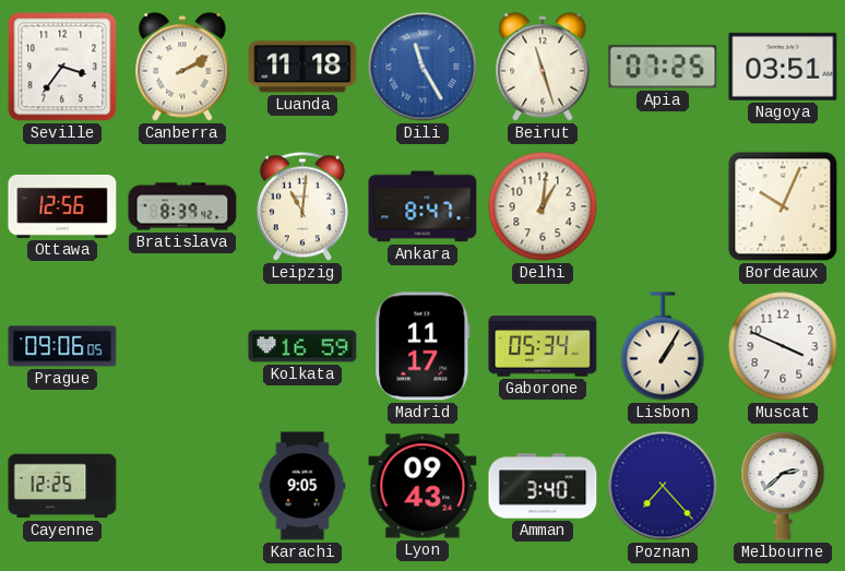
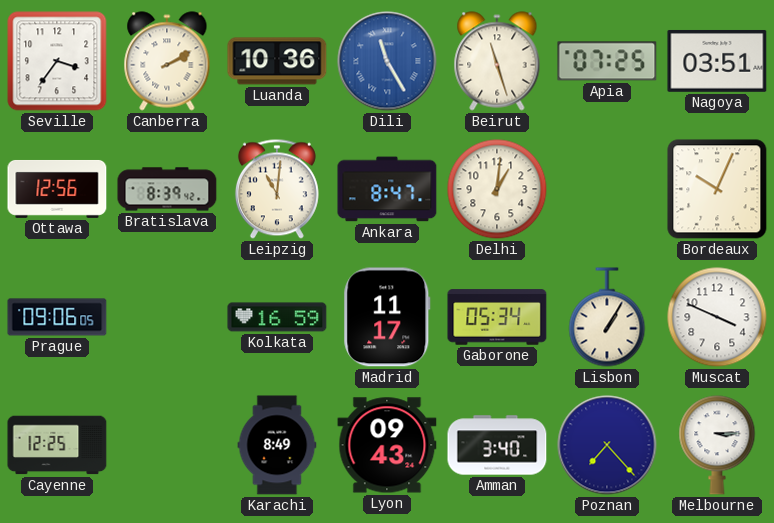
Luanda: 11:18 -> 10:36 (277, 61)
Karachi: 9:05 -> 8:49 (277, 445)
Melbourne: 2:38 -> 3:15 (717, 445)
